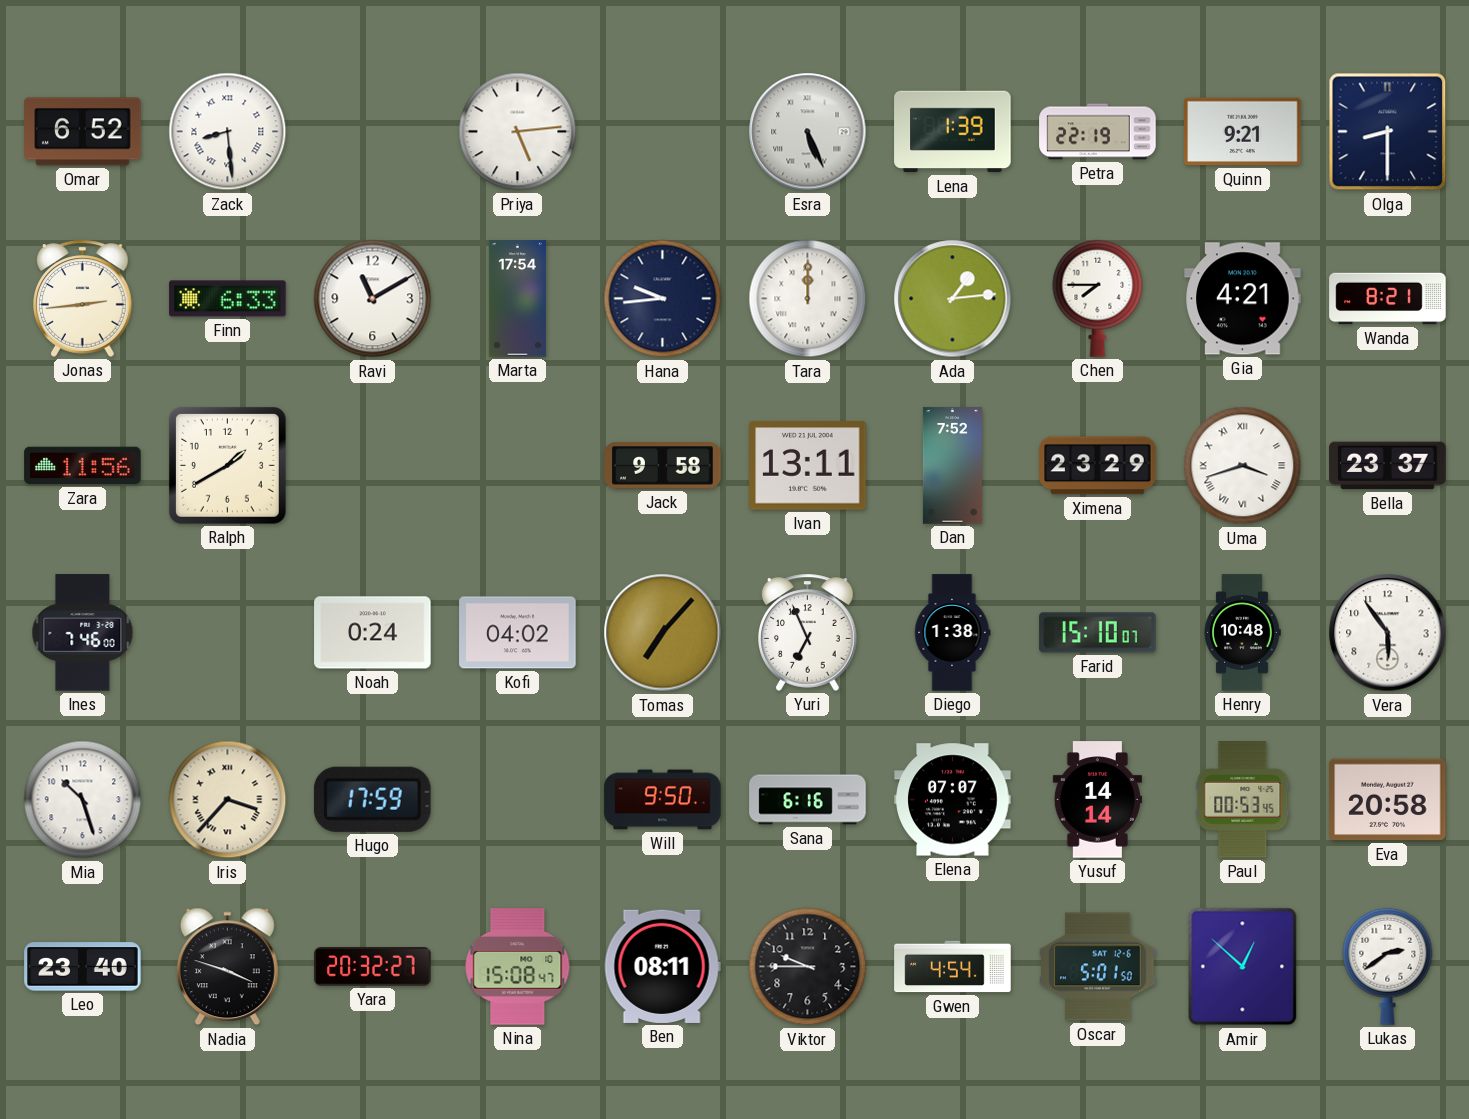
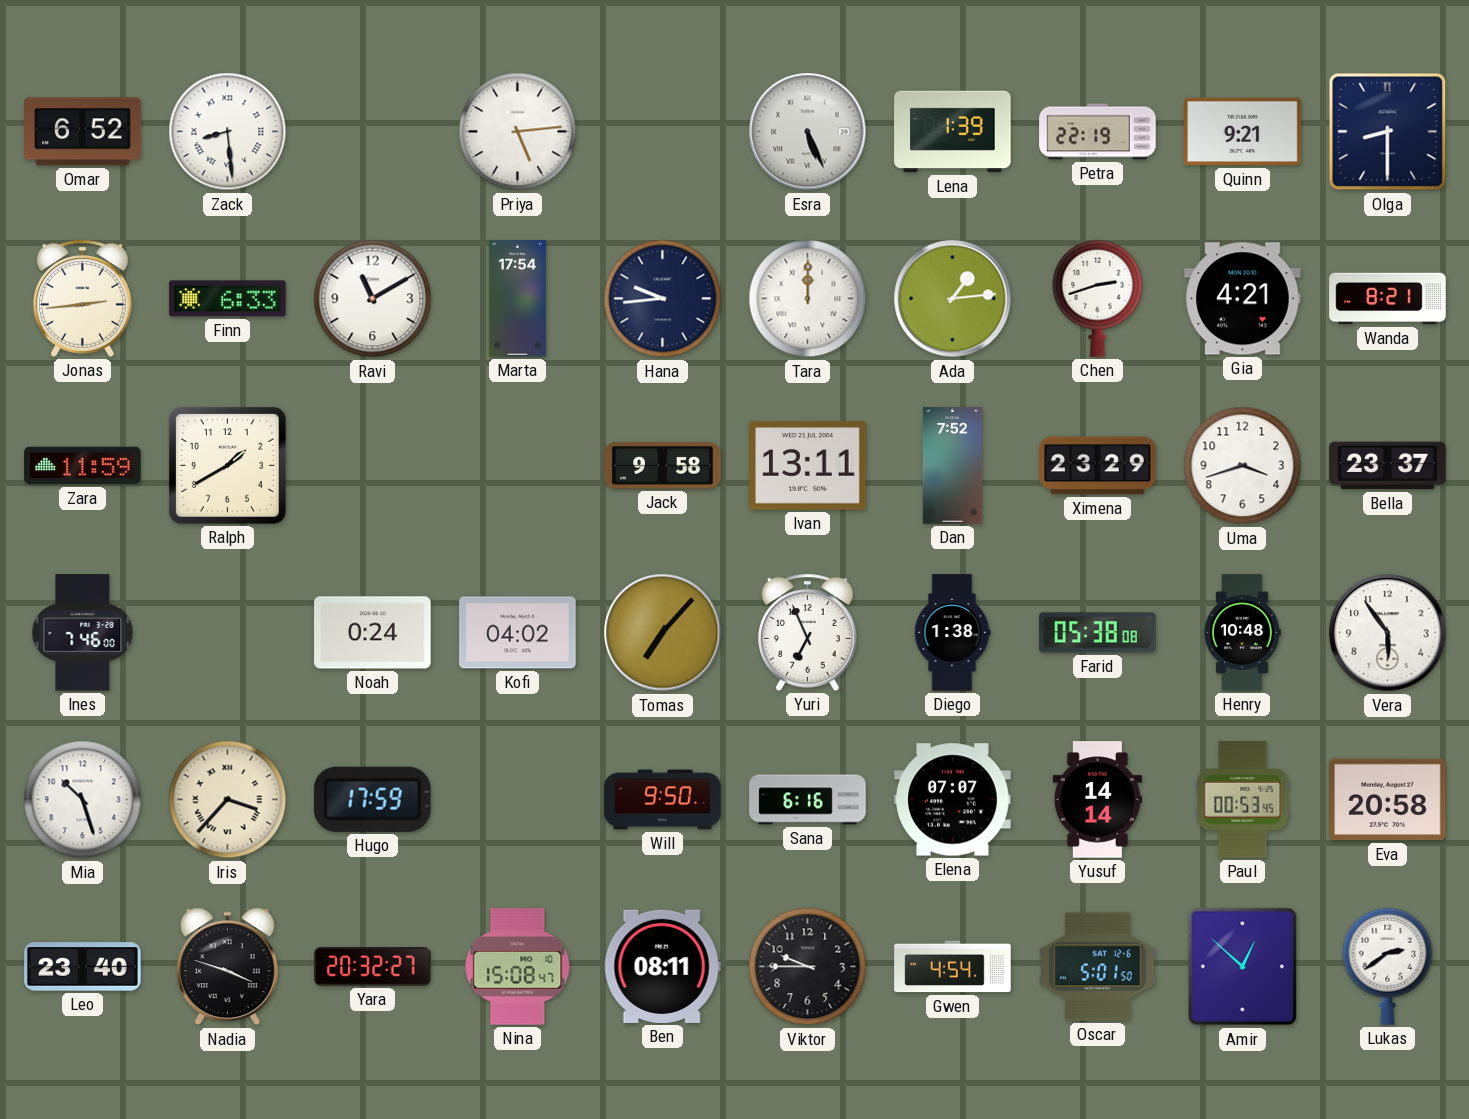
Chen: 7:45 -> 2:42 (1098, 298)
Zara: 11:56 -> 11:59 (83, 466)
Uma numerals: Roman -> Arabic (1243, 466)
Farid: 15:10 -> 05:38 (1098, 633)
